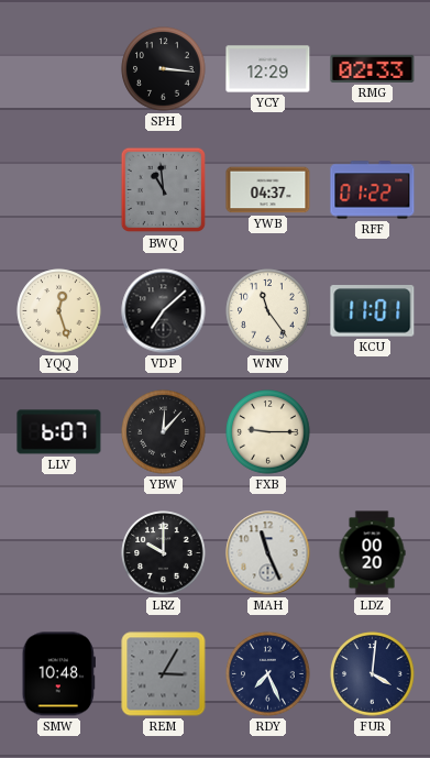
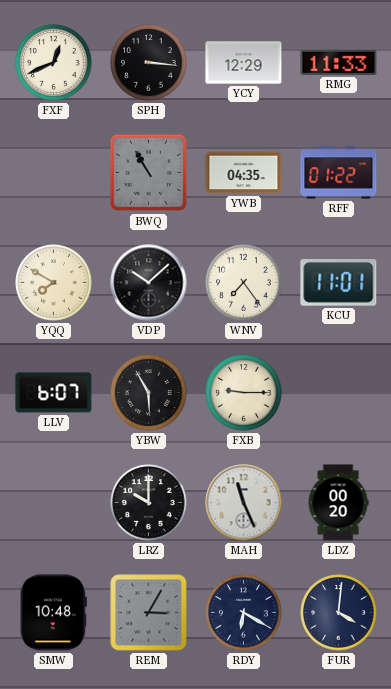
FXF: none -> 12:41 (54, 63)
RMG: 02:33 -> 11:33 (339, 62)
BWQ: 10:59 -> 10:55 (149, 173)
YWB: 04:37 -> 04:35 (244, 173)
YQQ: 12:27 -> 7:50 (54, 283)
VDP: 7:08 -> 10:08 (149, 283)
WNV: 11:24 -> 7:24 (244, 283)
YBW: 12:07 -> 5:55 (149, 393)
RDY: 7:26 -> 6:20 (244, 613)
